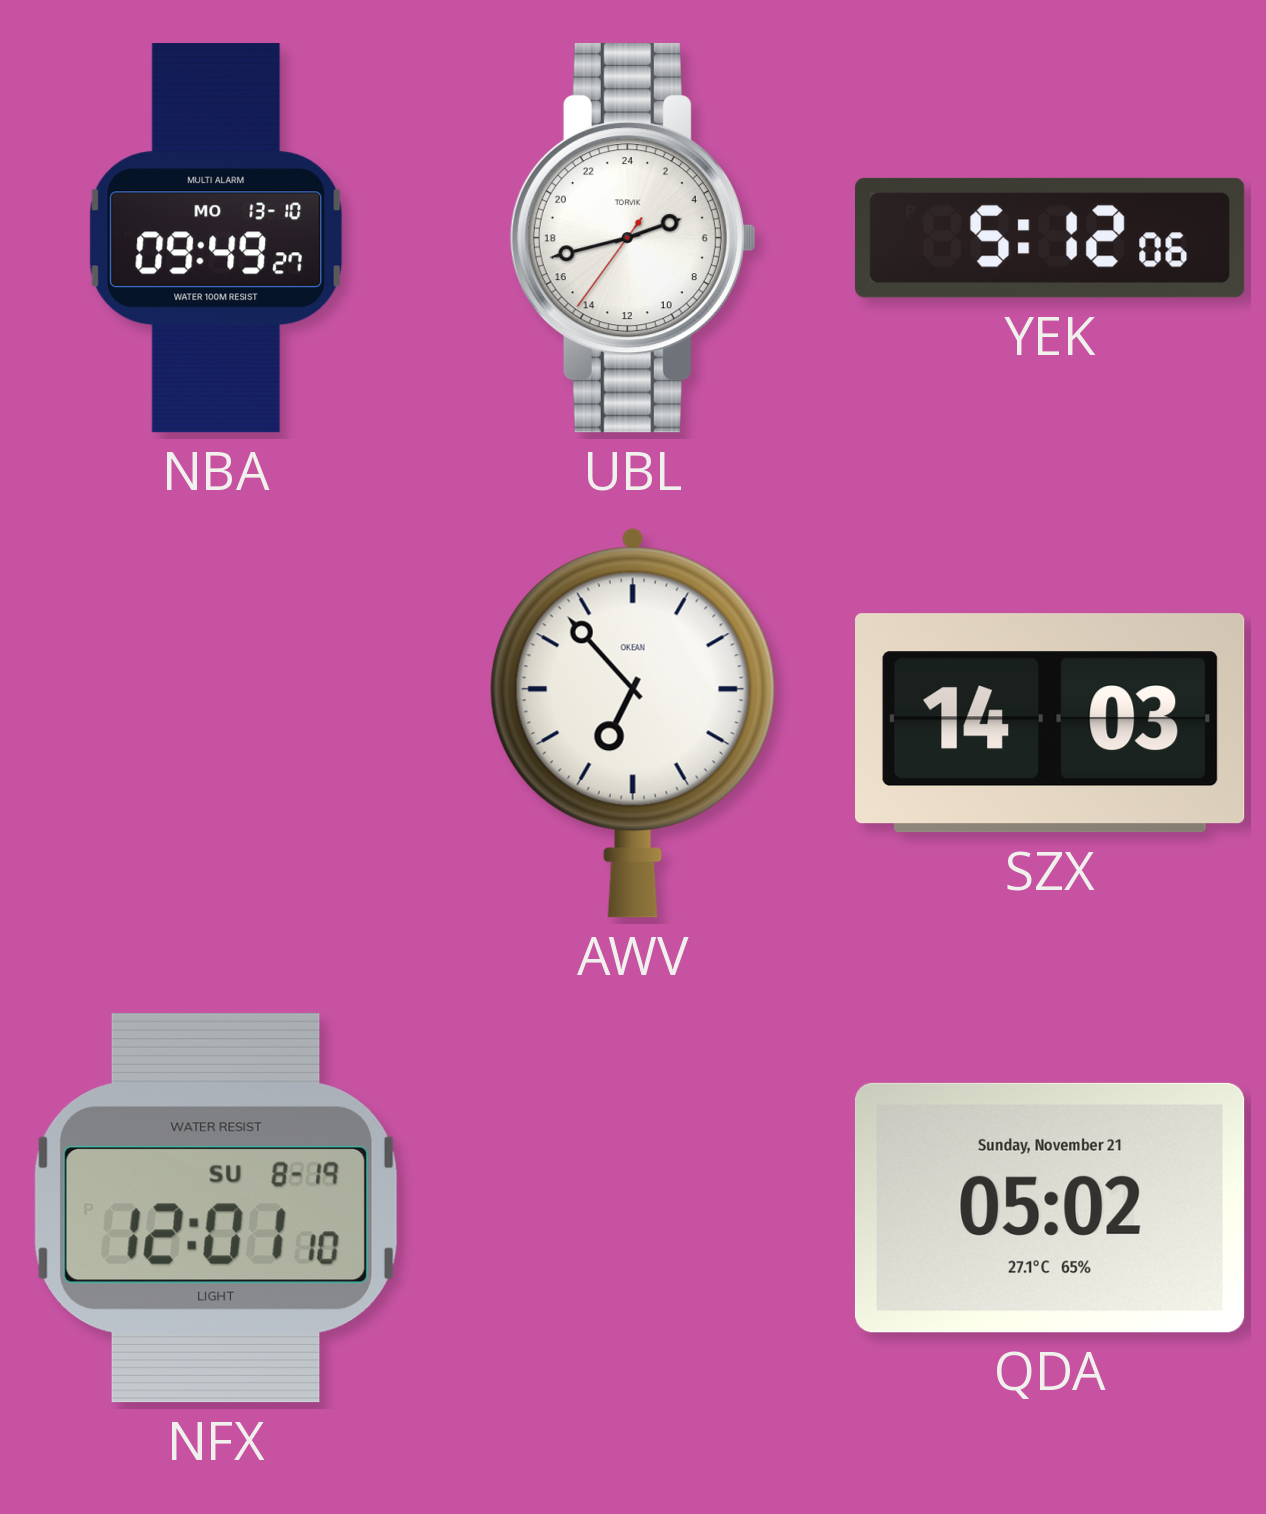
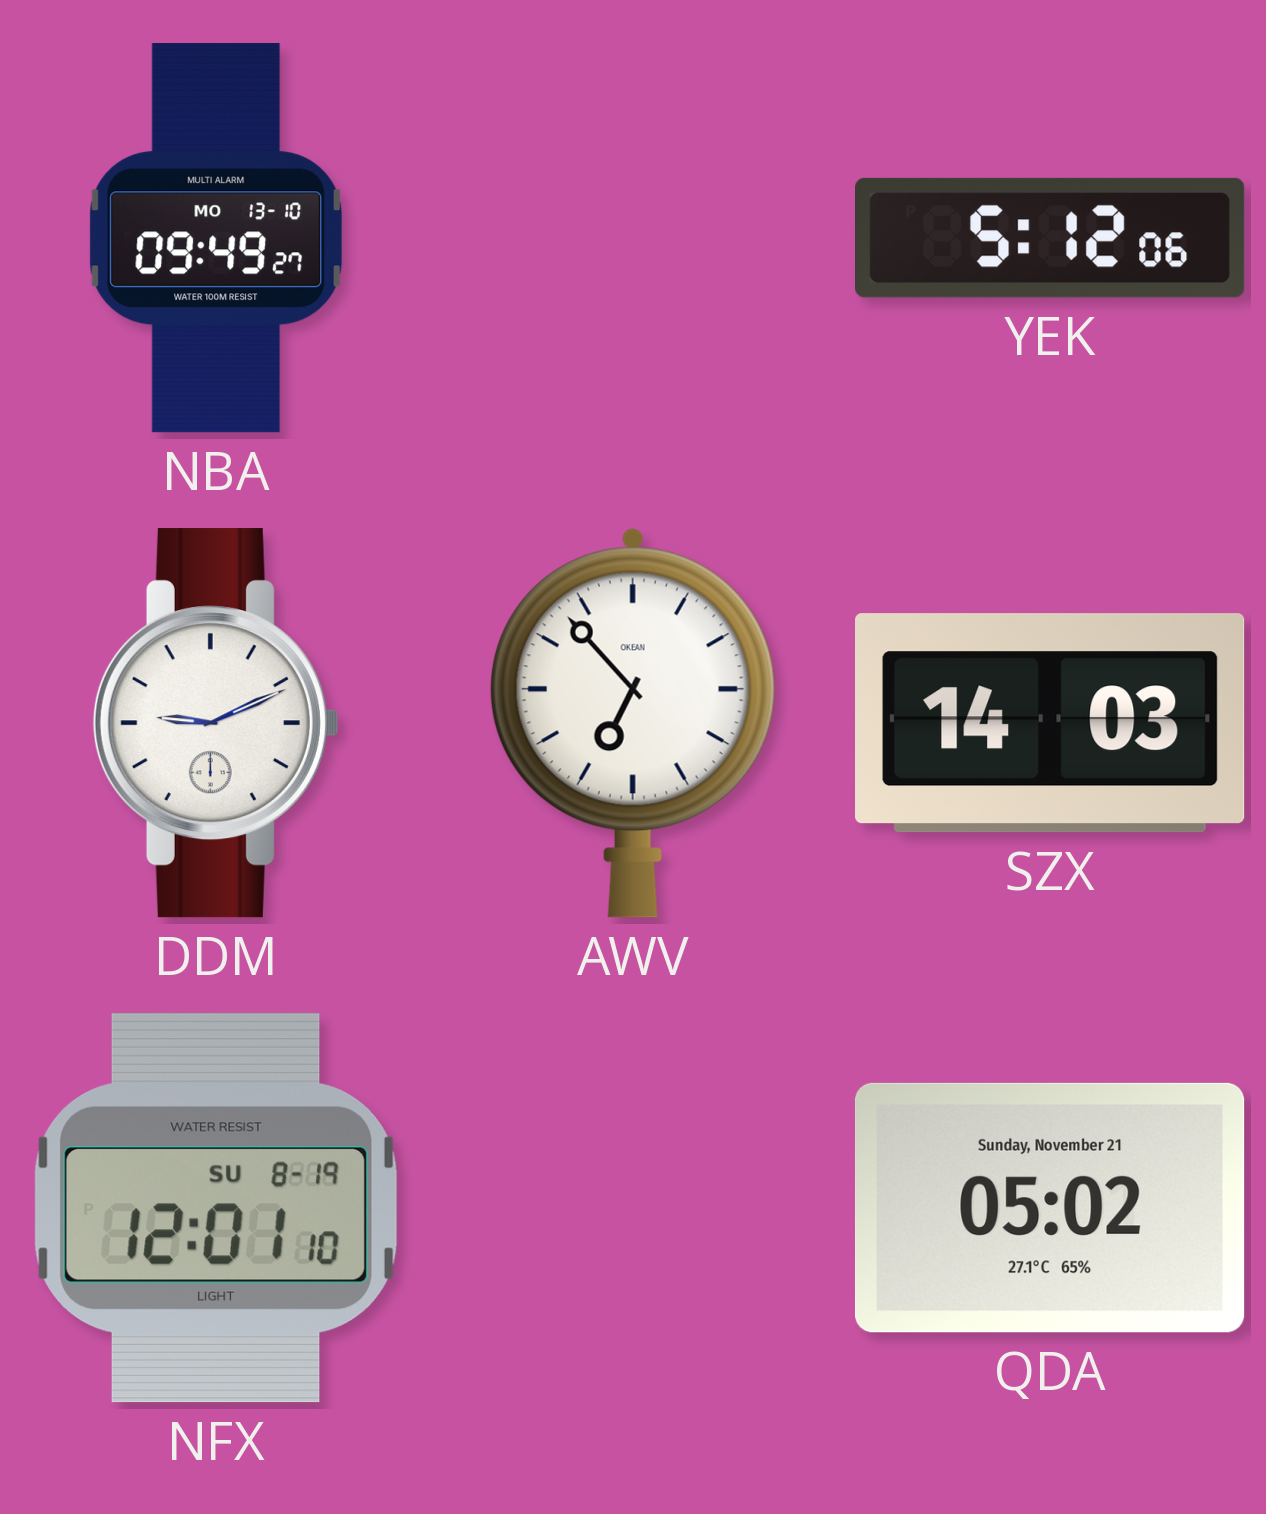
UBL: 4:42 -> none (633, 238)
DDM: none -> 9:11 (216, 723)
